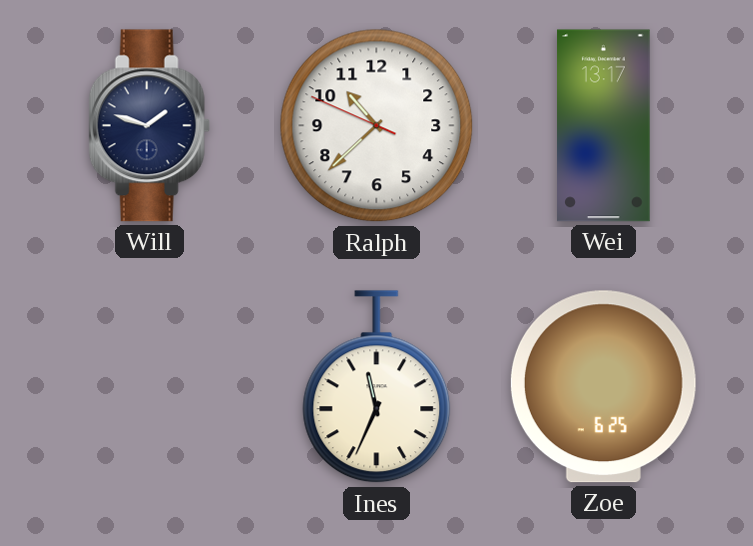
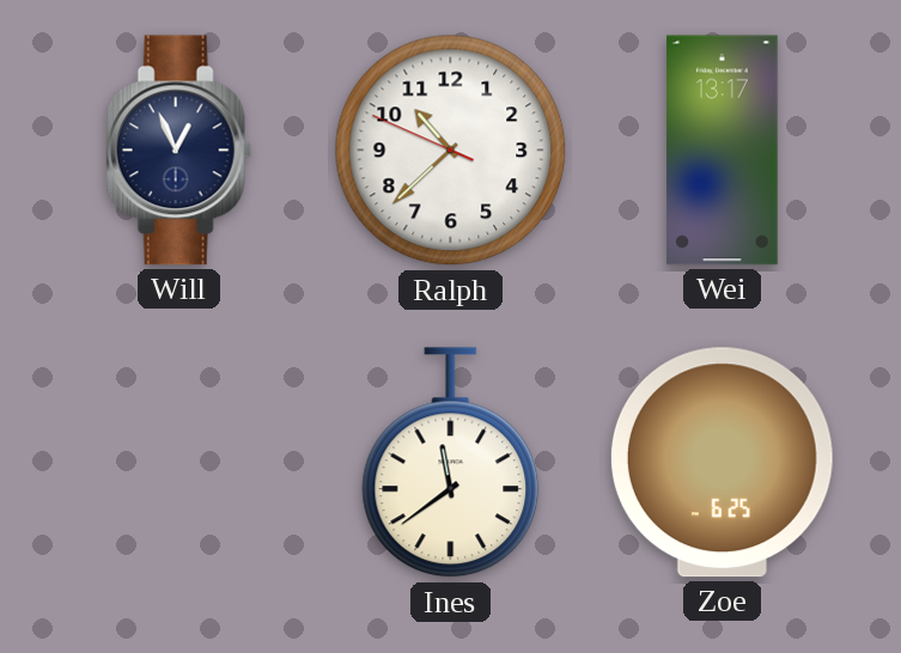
Will: 1:48 -> 12:56 (178, 151)
Ines: 11:34 -> 11:39 (451, 463)
